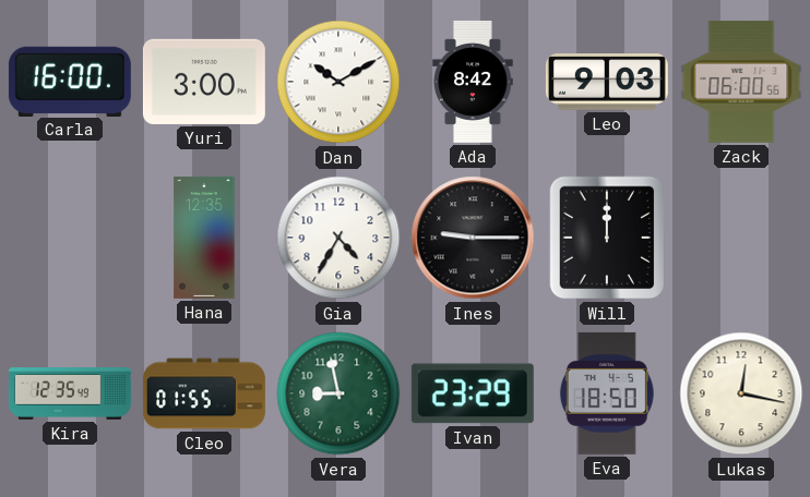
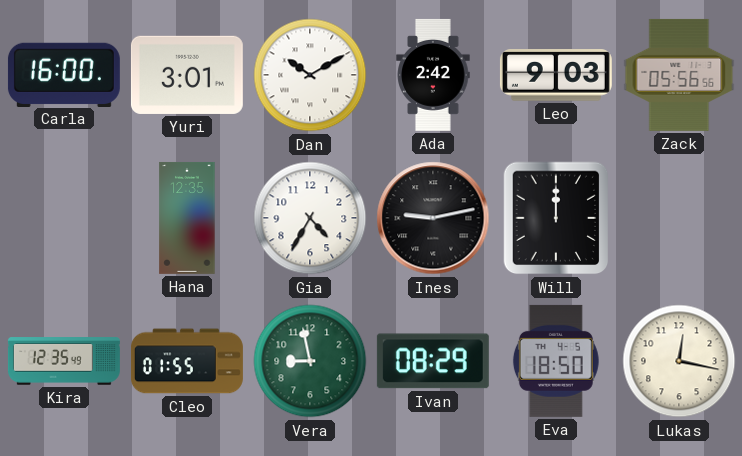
Yuri: 3:00 -> 3:01 (187, 75)
Ada: 8:42 -> 2:42 (433, 75)
Zack: 06:00 -> 05:56 (679, 75)
Ines: 9:15 -> 9:13 (433, 218)
Ivan: 23:29 -> 08:29 (433, 361)
